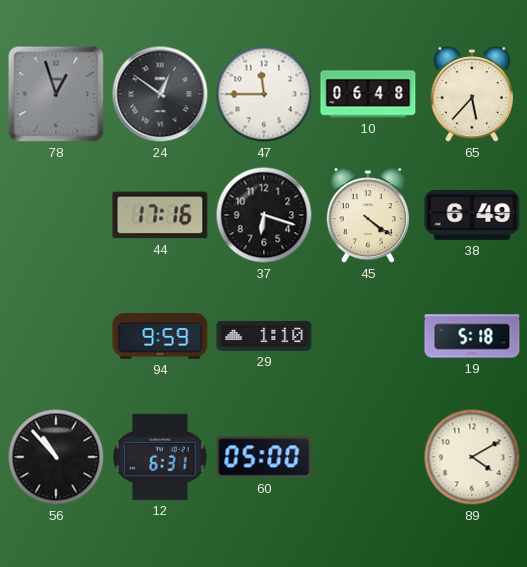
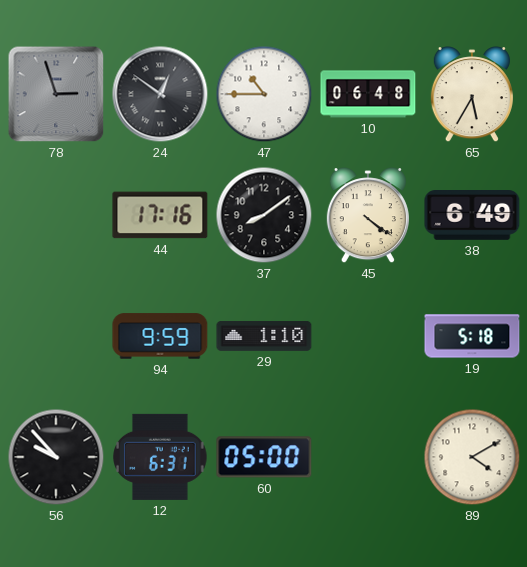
78: 12:57 -> 2:57 (56, 94)
47: 11:45 -> 10:45 (264, 94)
65: 5:37 -> 5:35 (472, 95)
37: 6:18 -> 8:09 (264, 215)
56: 10:53 -> 9:53 (56, 457)
